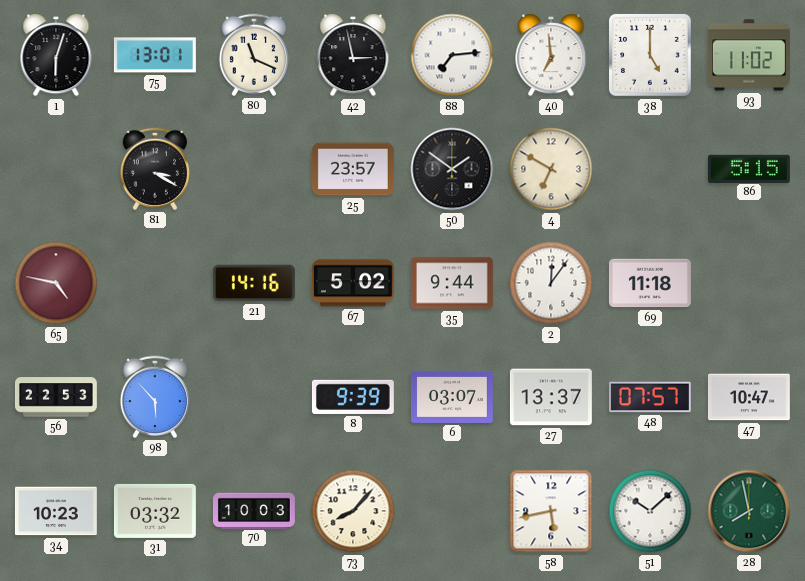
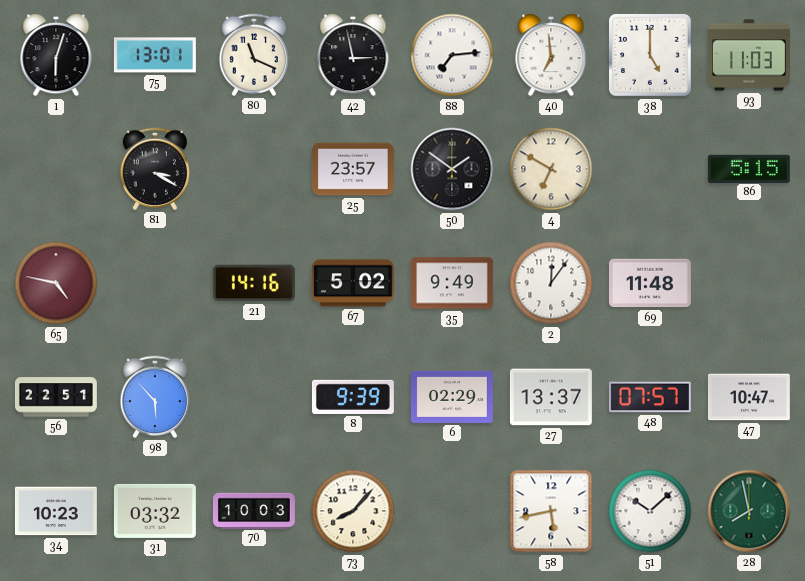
93: 11:02 -> 11:03 (749, 55)
35: 9:44 -> 9:49 (452, 283)
69: 11:18 -> 11:48 (650, 283)
56: 22:53 -> 22:51 (56, 397)
6: 03:07 -> 02:29 (452, 397)
